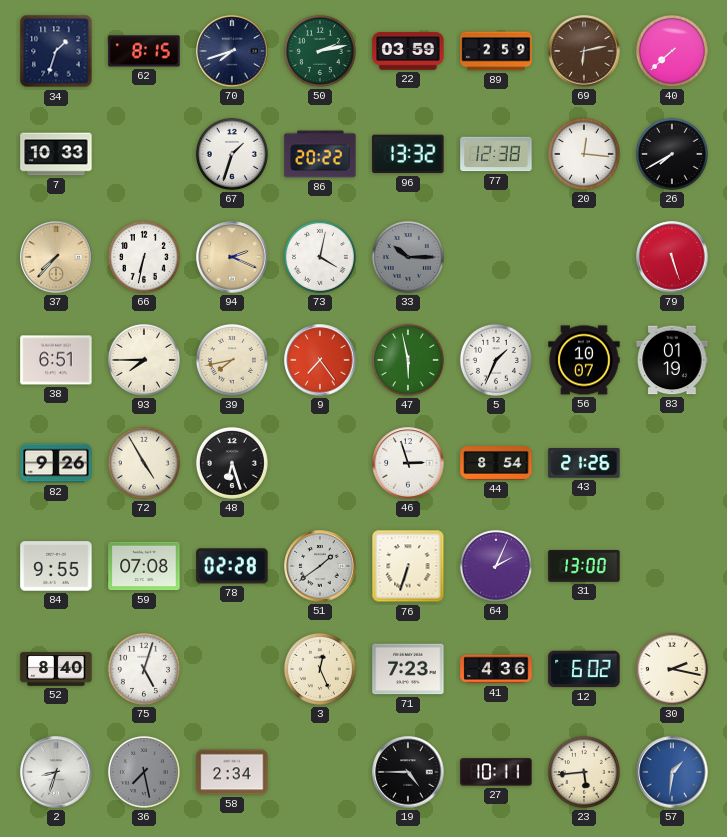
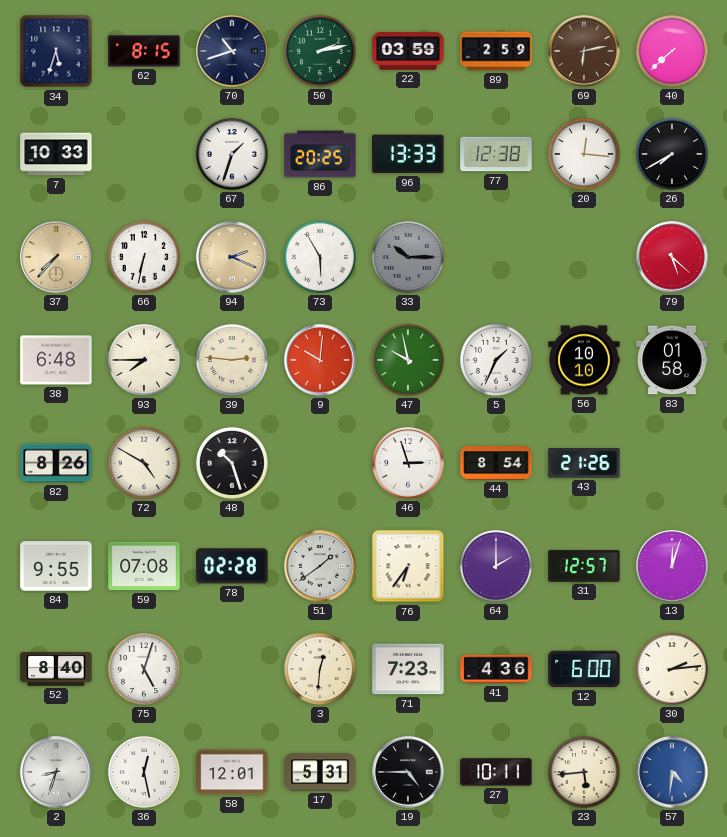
34: 1:33 -> 5:33 (56, 51)
70: 7:42 -> 10:42 (232, 51)
86: 20:22 -> 20:25 (320, 154)
96: 13:32 -> 13:33 (408, 154)
73: 4:02 -> 5:55 (320, 257)
79: 5:27 -> 5:22 (672, 257)
38: 6:51 -> 6:48 (56, 360)
39: 7:43 -> 2:46 (232, 360)
9: 7:24 -> 10:01 (320, 360)
47: 5:58 -> 9:58 (408, 360)
56: 10:07 -> 10:10 (584, 360)
83: 01:19 -> 01:58 (672, 360)
82: 9:26 -> 8:26 (56, 463)
72: 4:55 -> 4:50 (144, 463)
48: 6:27 -> 10:27 (232, 463)
76: 6:33 -> 6:36 (408, 566)
64: 2:04 -> 2:00 (496, 566)
31: 13:00 -> 12:57 (584, 567)
13: none -> 12:03 (672, 566)
3: 12:26 -> 12:31 (320, 669)
12: 6:02 -> 6:00 (584, 669)
30: 2:17 -> 2:14 (672, 669)
36: 7:28 -> 12:28 (144, 772)
36 dial: grey -> white (144, 772)
58: 2:34 -> 12:01 (232, 772)
17: none -> 5:31 (320, 772)
57: 1:31 -> 4:31 (672, 772)
